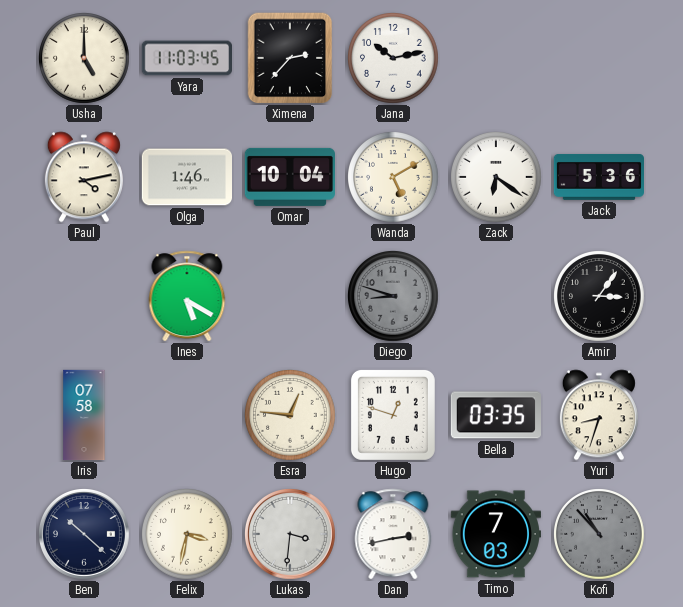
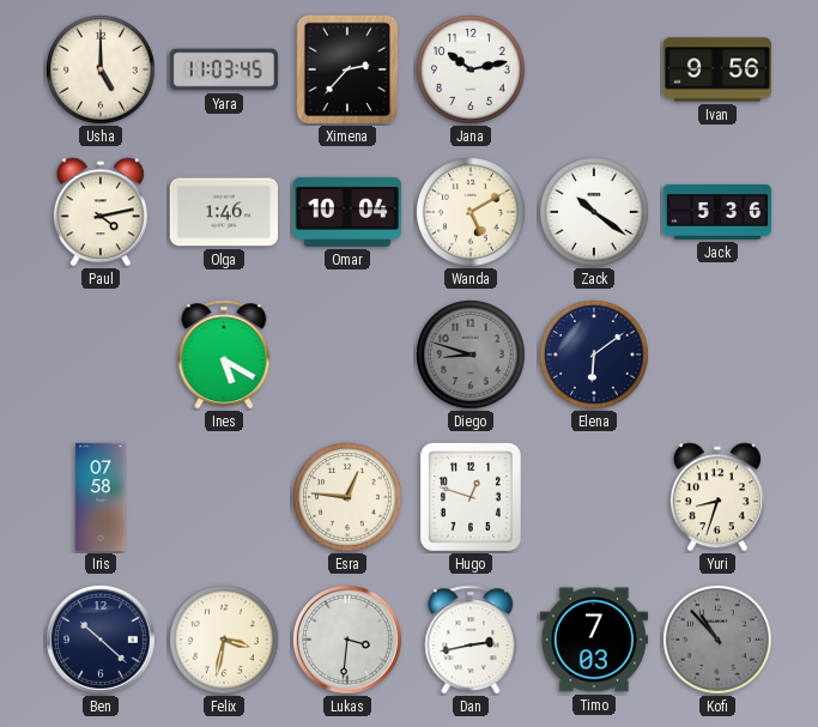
Ivan: none -> 9:56 (716, 69)
Zack: 6:21 -> 10:21 (595, 213)
Elena: none -> 6:09 (595, 356)
Amir: 3:06 -> none (600, 297)
Bella: 03:35 -> none (496, 415)
